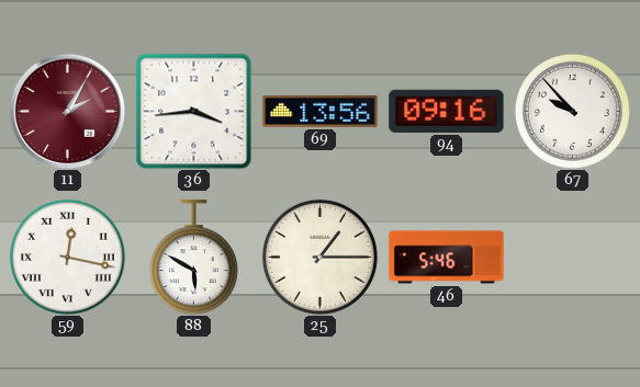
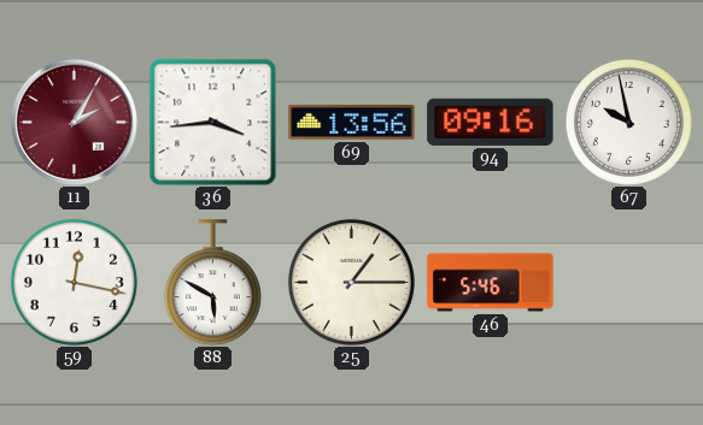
67: 9:53 -> 9:58 (628, 122)
59 numerals: Roman -> Arabic (74, 282)
